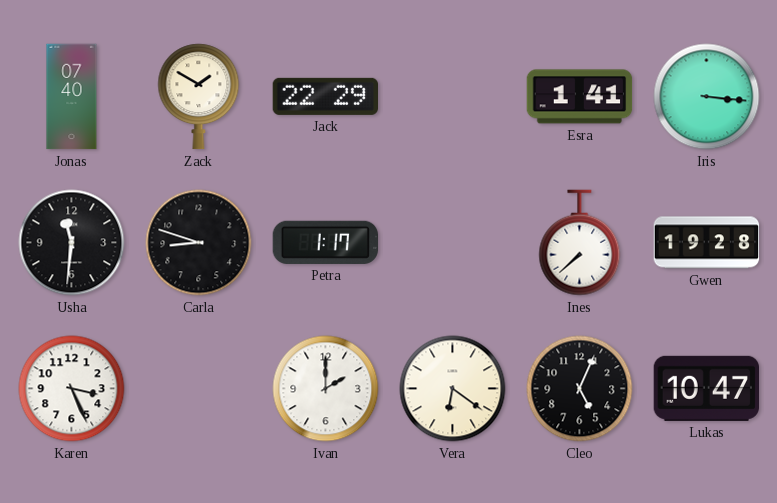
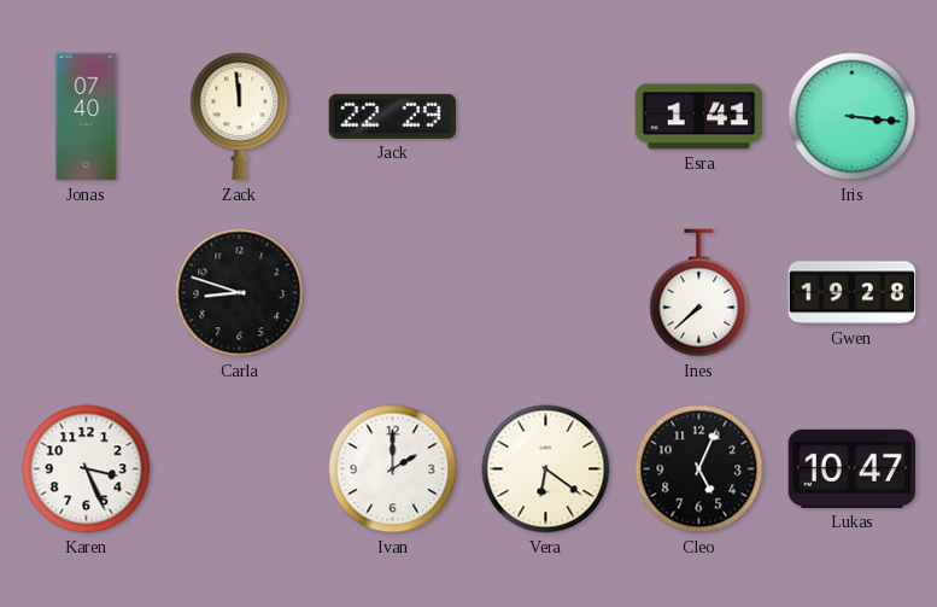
Zack: 1:50 -> 11:59 (240, 117)
Usha: 11:31 -> none (72, 243)
Petra: 1:17 -> none (326, 242)
